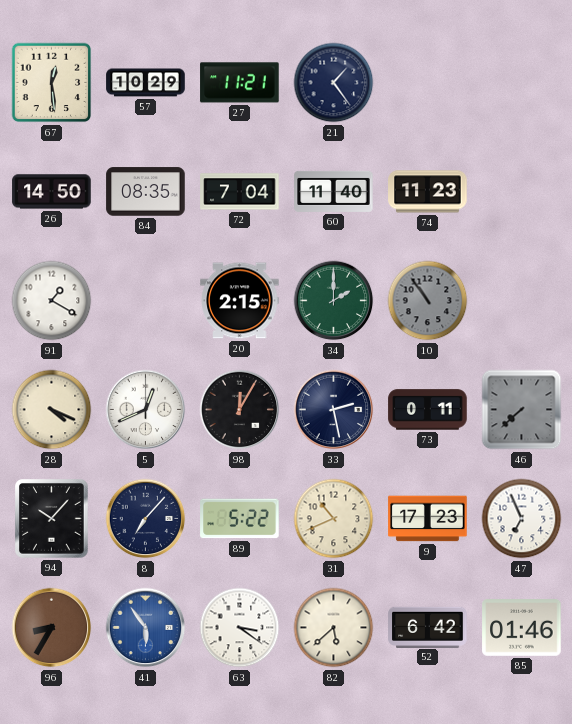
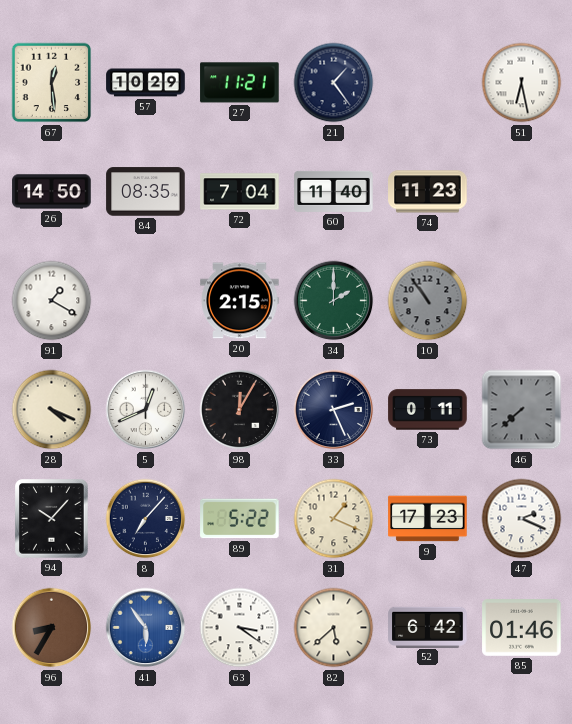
51: none -> 6:28 (522, 83)
33: 2:28 -> 2:26 (334, 410)
31: 10:41 -> 1:19 (334, 519)
47: 6:56 -> 2:19 (522, 519)
